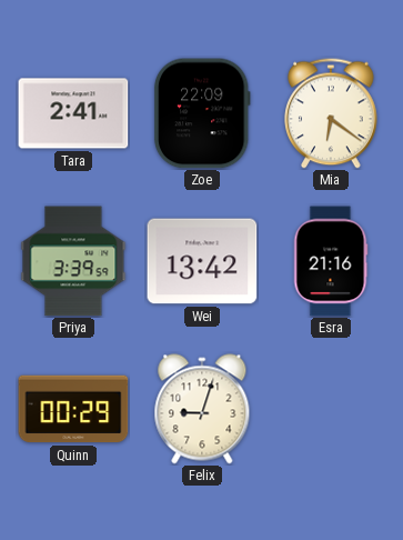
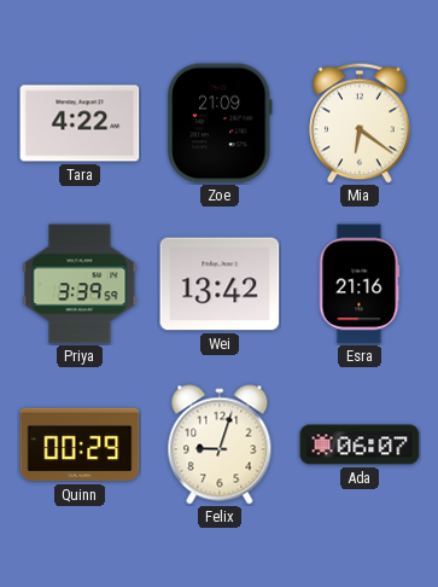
Tara: 2:41 -> 4:22 (80, 123)
Zoe: 22:09 -> 21:09 (220, 123)
Ada: none -> 06:07 (360, 444)
